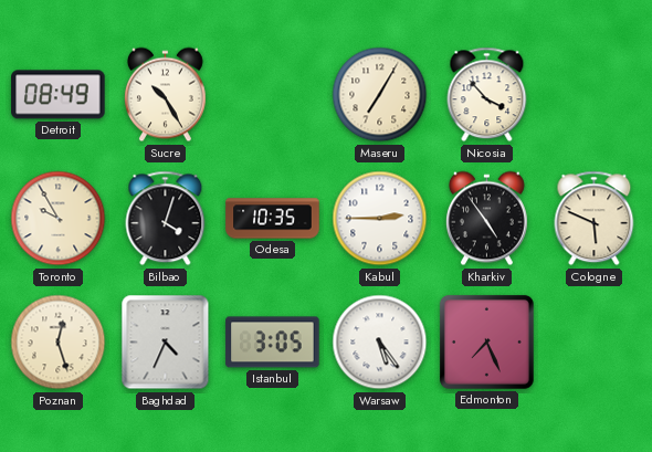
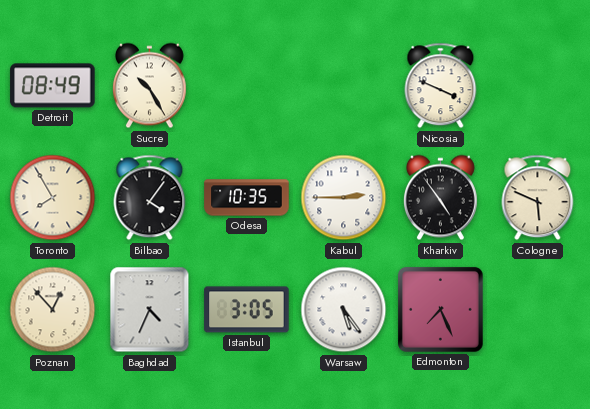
Maseru: 7:05 -> none (380, 95)
Nicosia: 3:53 -> 3:49 (441, 86)
Toronto: 9:55 -> 7:55 (53, 198)
Bilbao: 4:03 -> 4:06 (150, 198)
Poznan: 12:27 -> 12:53 (53, 310)
